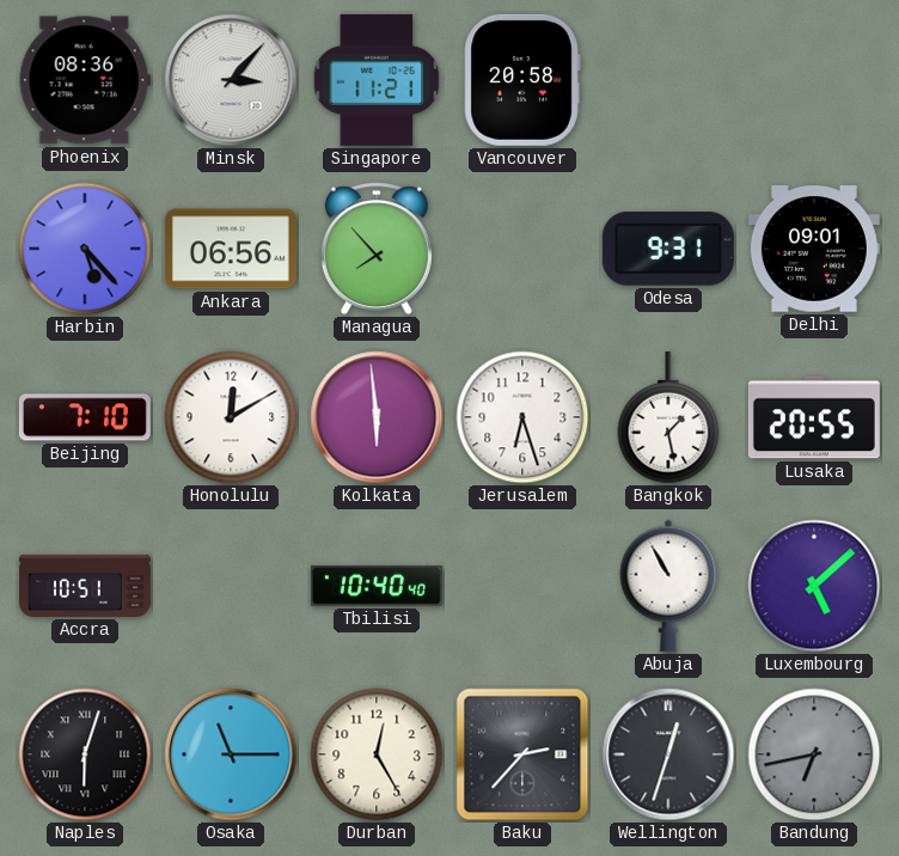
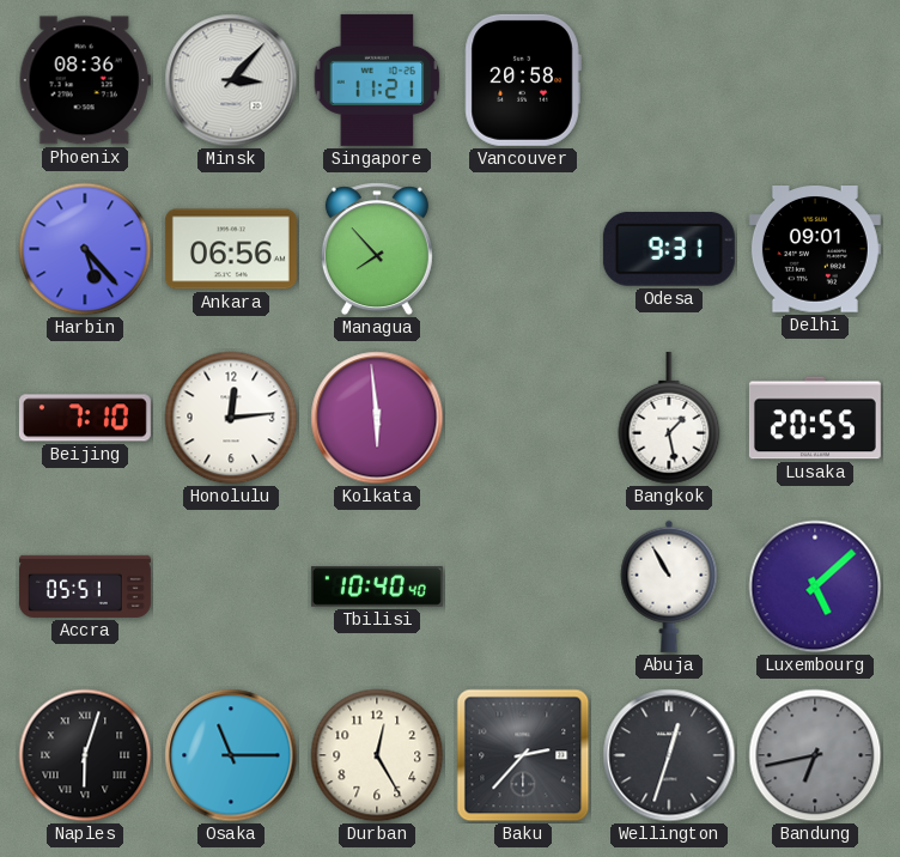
Honolulu: 12:10 -> 12:14 (231, 418)
Jerusalem: 6:27 -> none (522, 417)
Accra: 10:51 -> 05:51 (85, 586)
